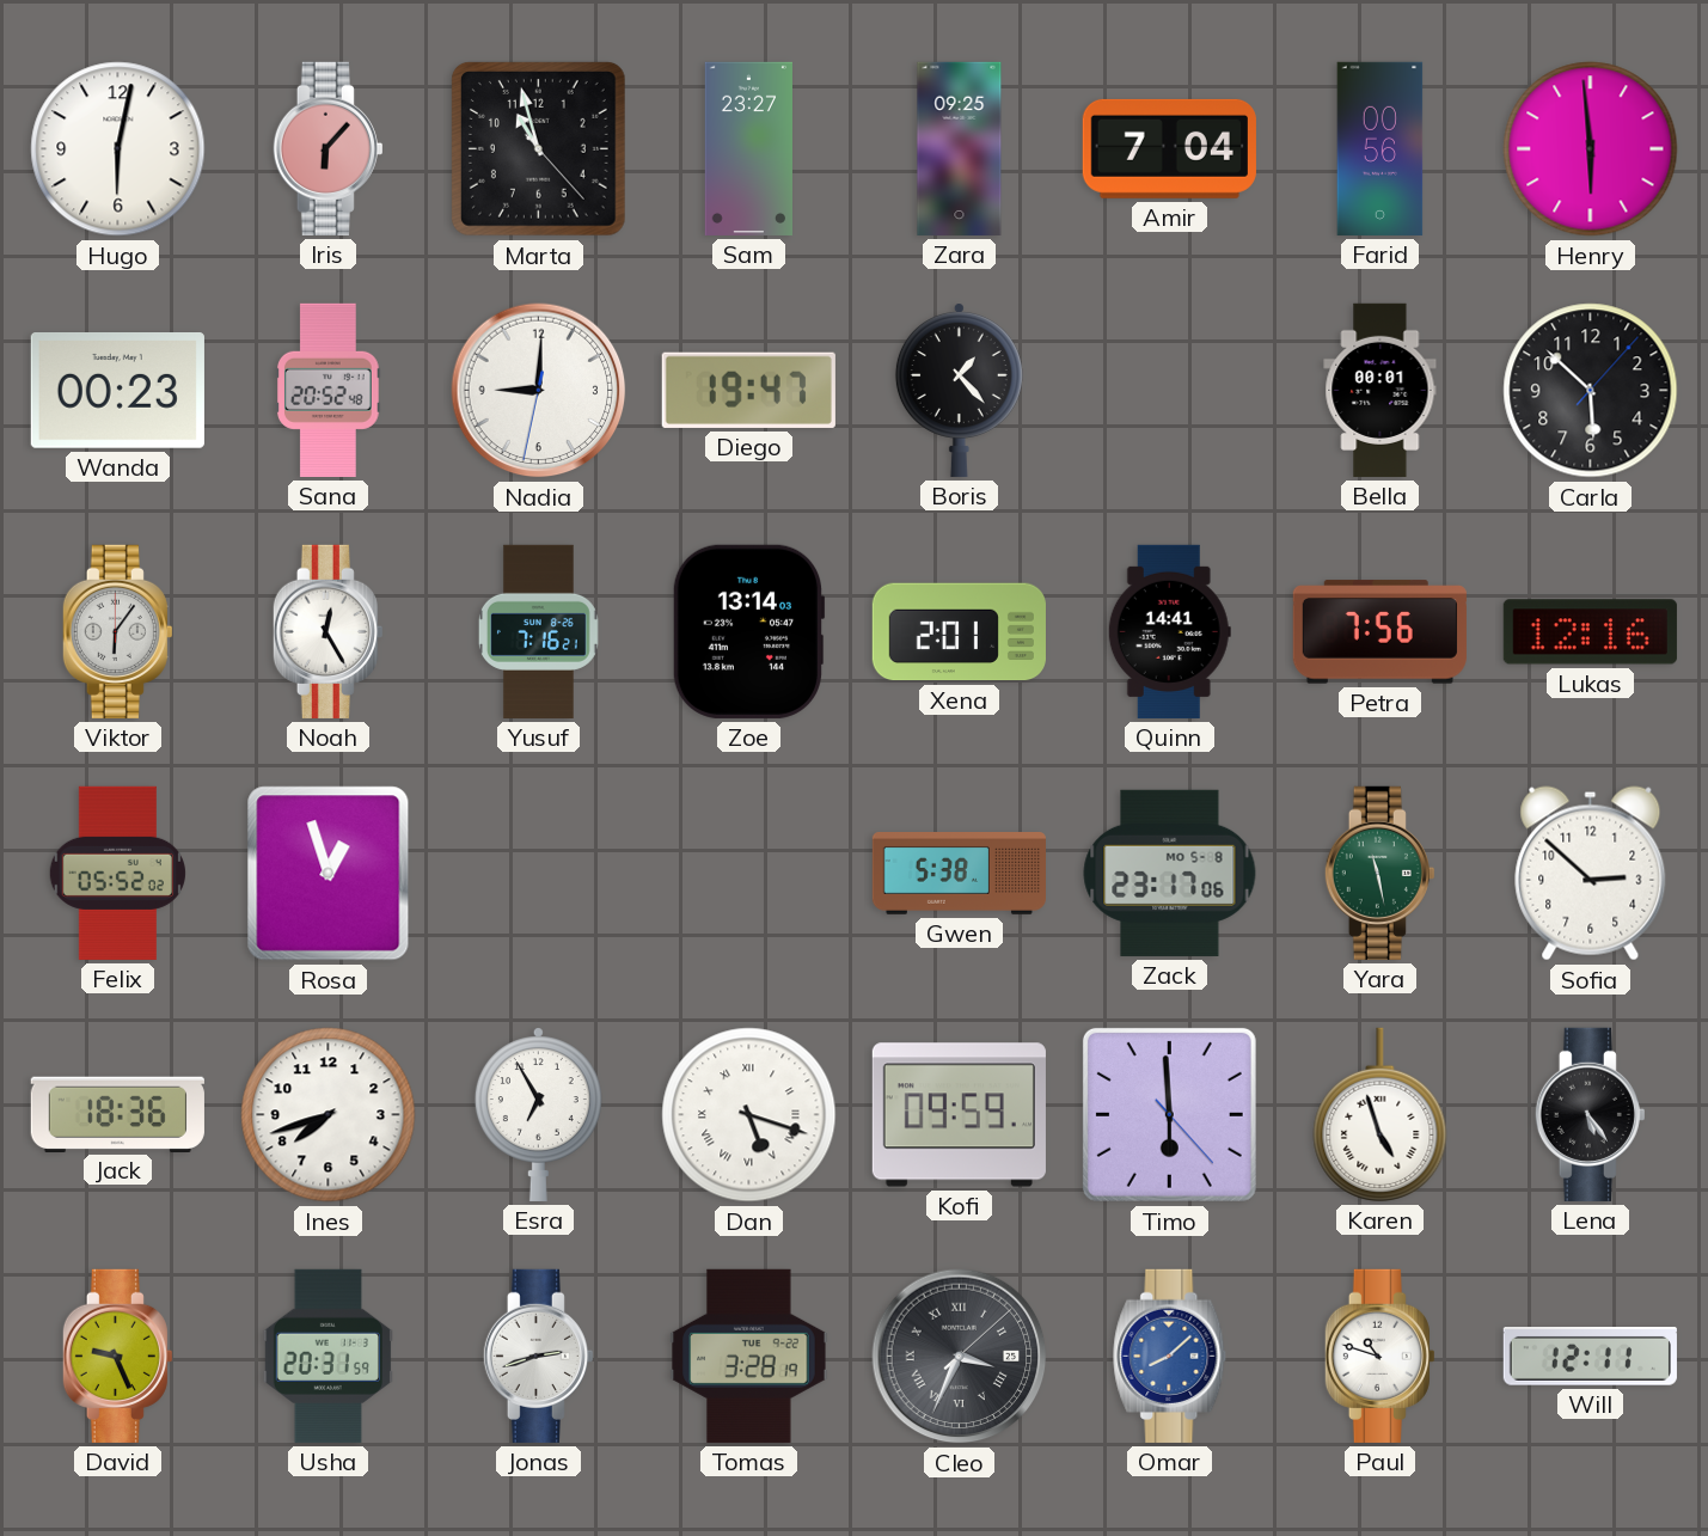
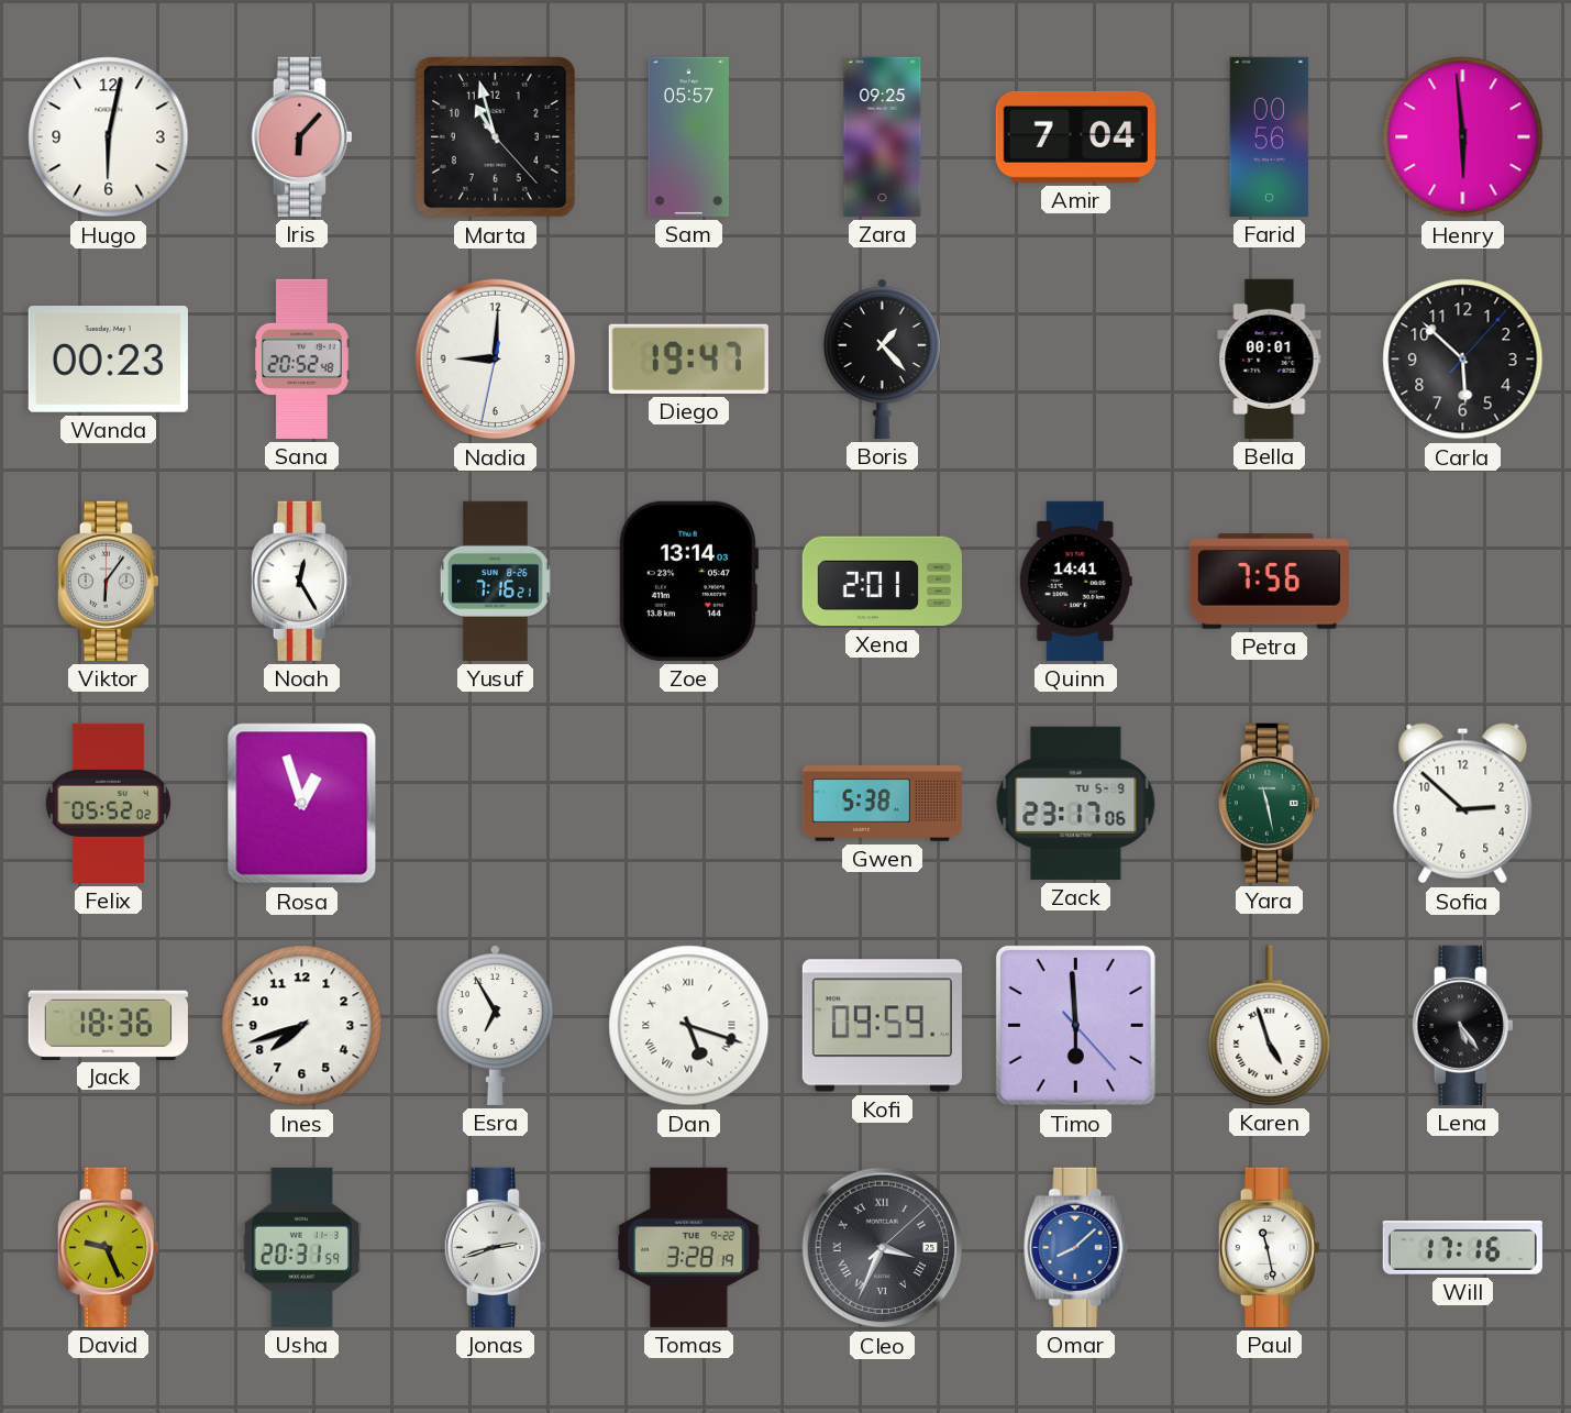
Sam: 23:27 -> 05:57 (688, 136)
Lukas: 12:16 -> none (1590, 632)
Zack date: MO 5-8 -> TU 5-9 (1076, 803)
Paul: 10:48 -> 11:28 (1269, 1247)
Will: 12:11 -> 17:16 (1462, 1248)
